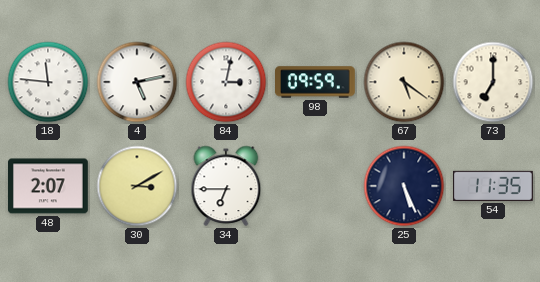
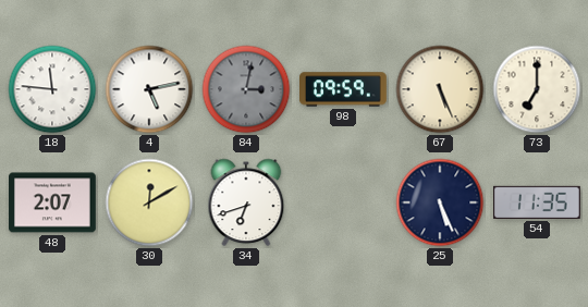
84 dial: white -> grey (246, 89)
67: 5:21 -> 5:26 (440, 89)
30: 3:10 -> 12:10 (149, 202)
34: 6:45 -> 6:42 (246, 202)
